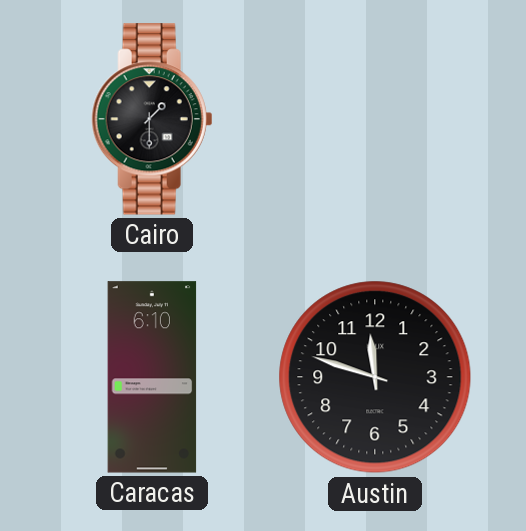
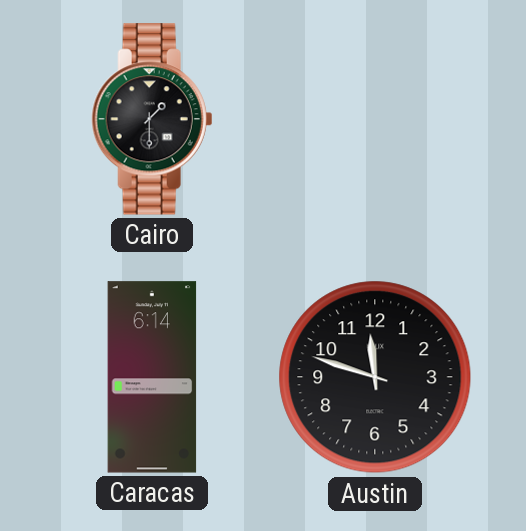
Caracas: 6:10 -> 6:14 (152, 377)
